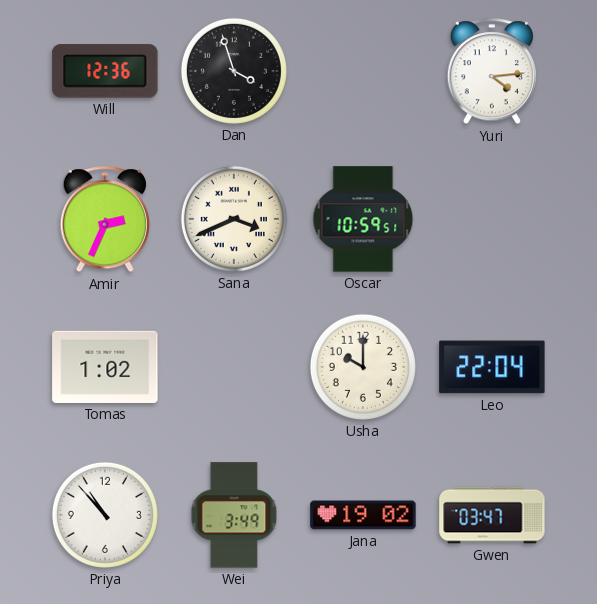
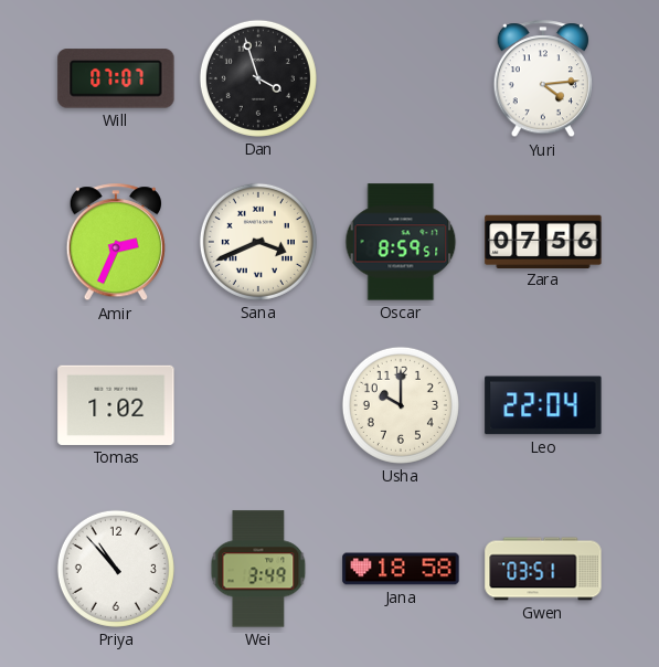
Will: 12:36 -> 07:07 (116, 78)
Oscar: 10:59 -> 8:59 (401, 242)
Zara: none -> 07:56 (543, 241)
Jana: 19:02 -> 18:58 (401, 569)
Gwen: 03:47 -> 03:51 (543, 569)
